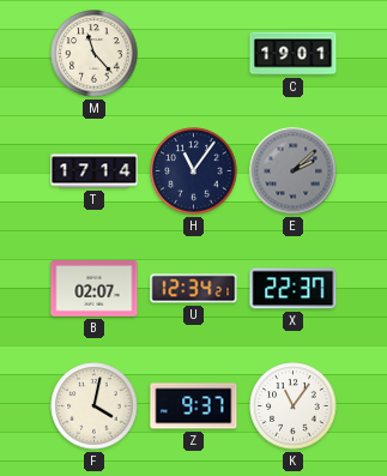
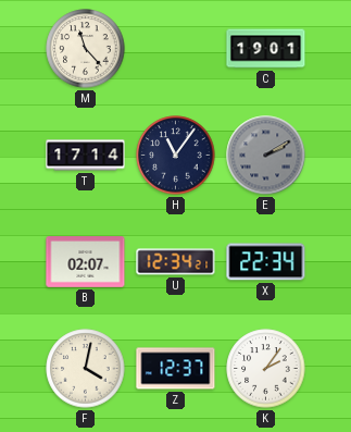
E: 2:08 -> 2:10 (266, 156)
X: 22:37 -> 22:34 (266, 262)
Z: 9:37 -> 12:37 (176, 369)
K: 11:06 -> 2:06 (266, 369)
